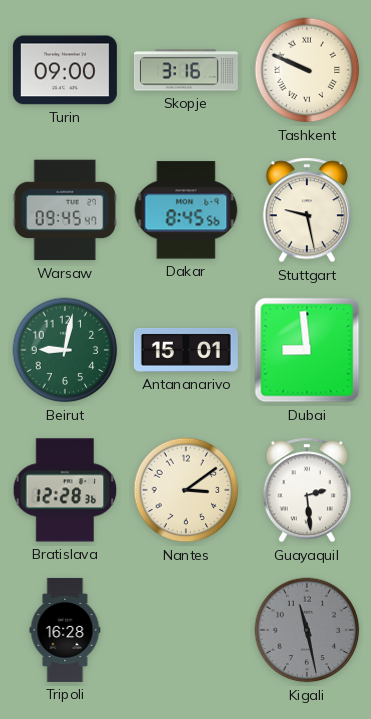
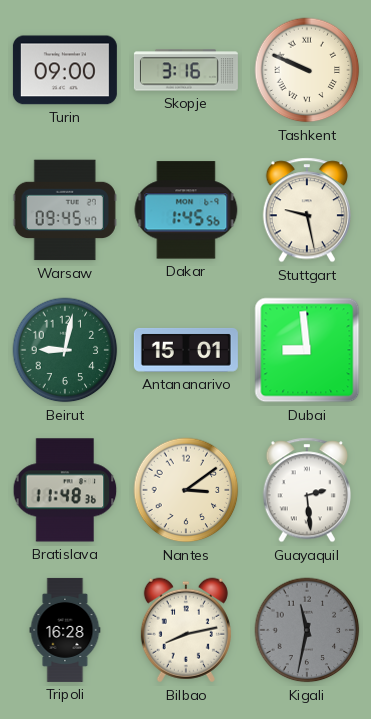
Dakar: 8:45 -> 1:45 (186, 210)
Bratislava: 12:28 -> 11:48 (65, 490)
Bilbao: none -> 8:13 (186, 630)
Kigali: 11:28 -> 11:32 (307, 630)
